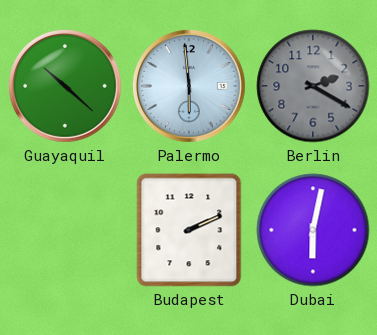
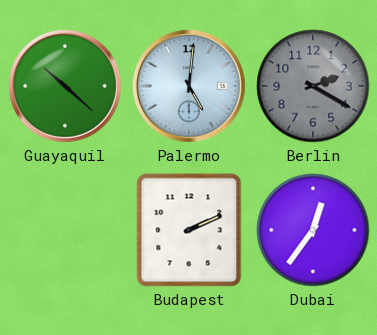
Palermo: 5:59 -> 5:01 (189, 86)
Dubai: 6:02 -> 12:36 (313, 230)
